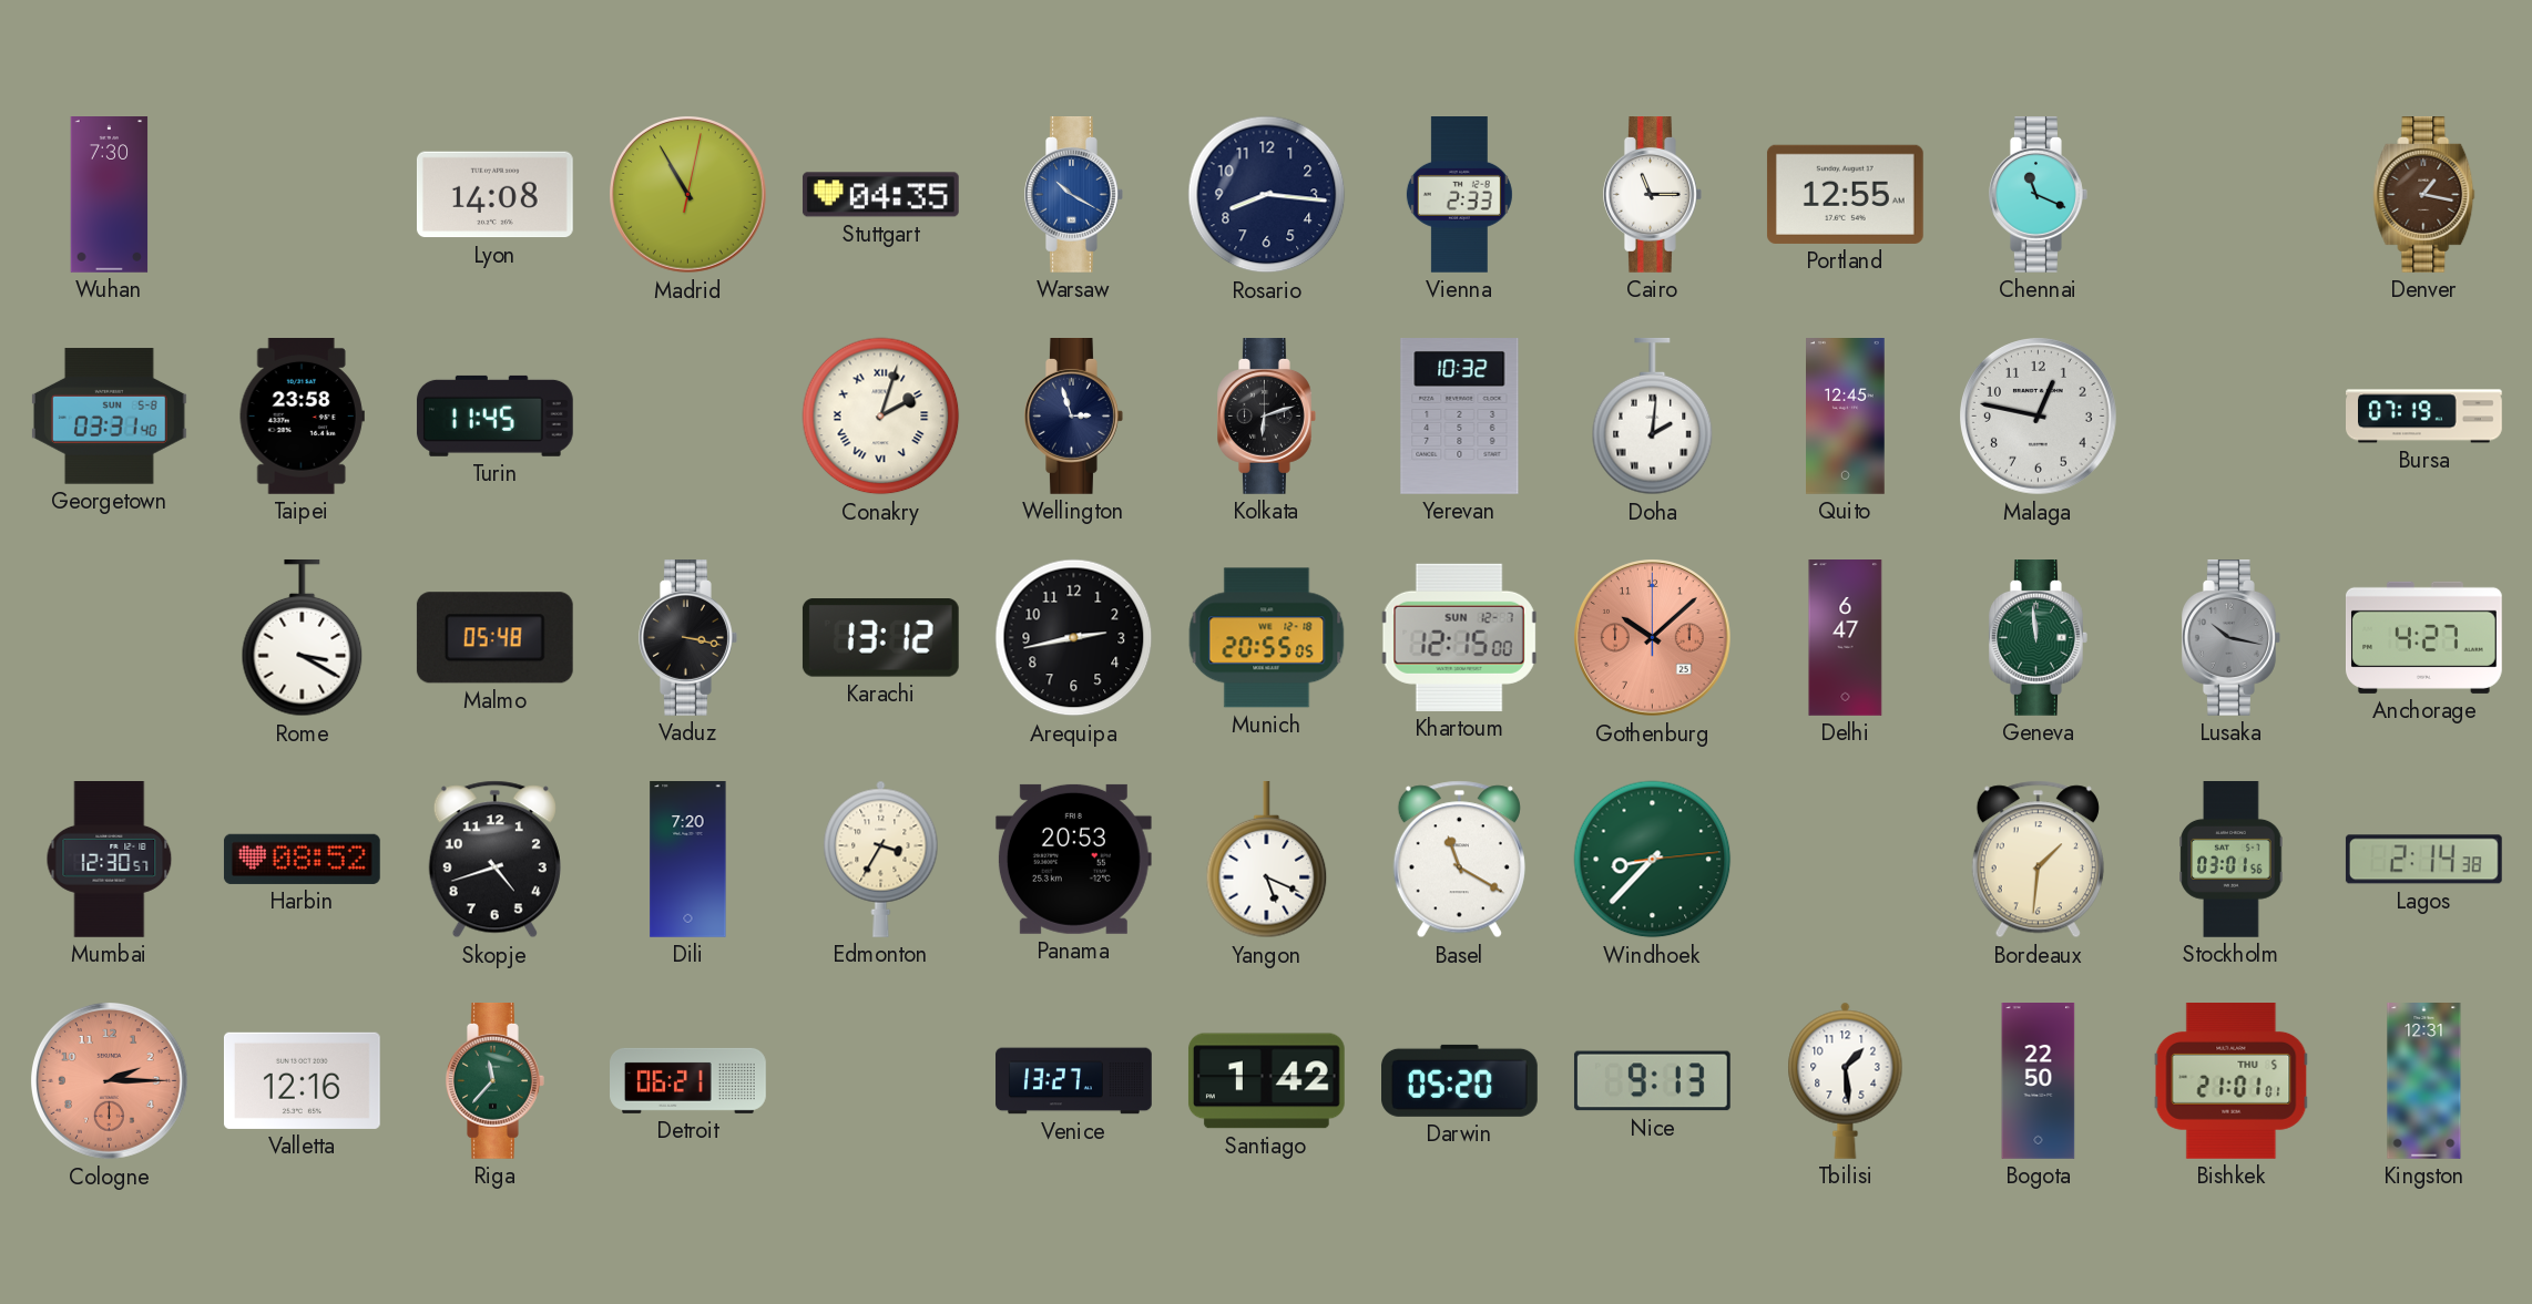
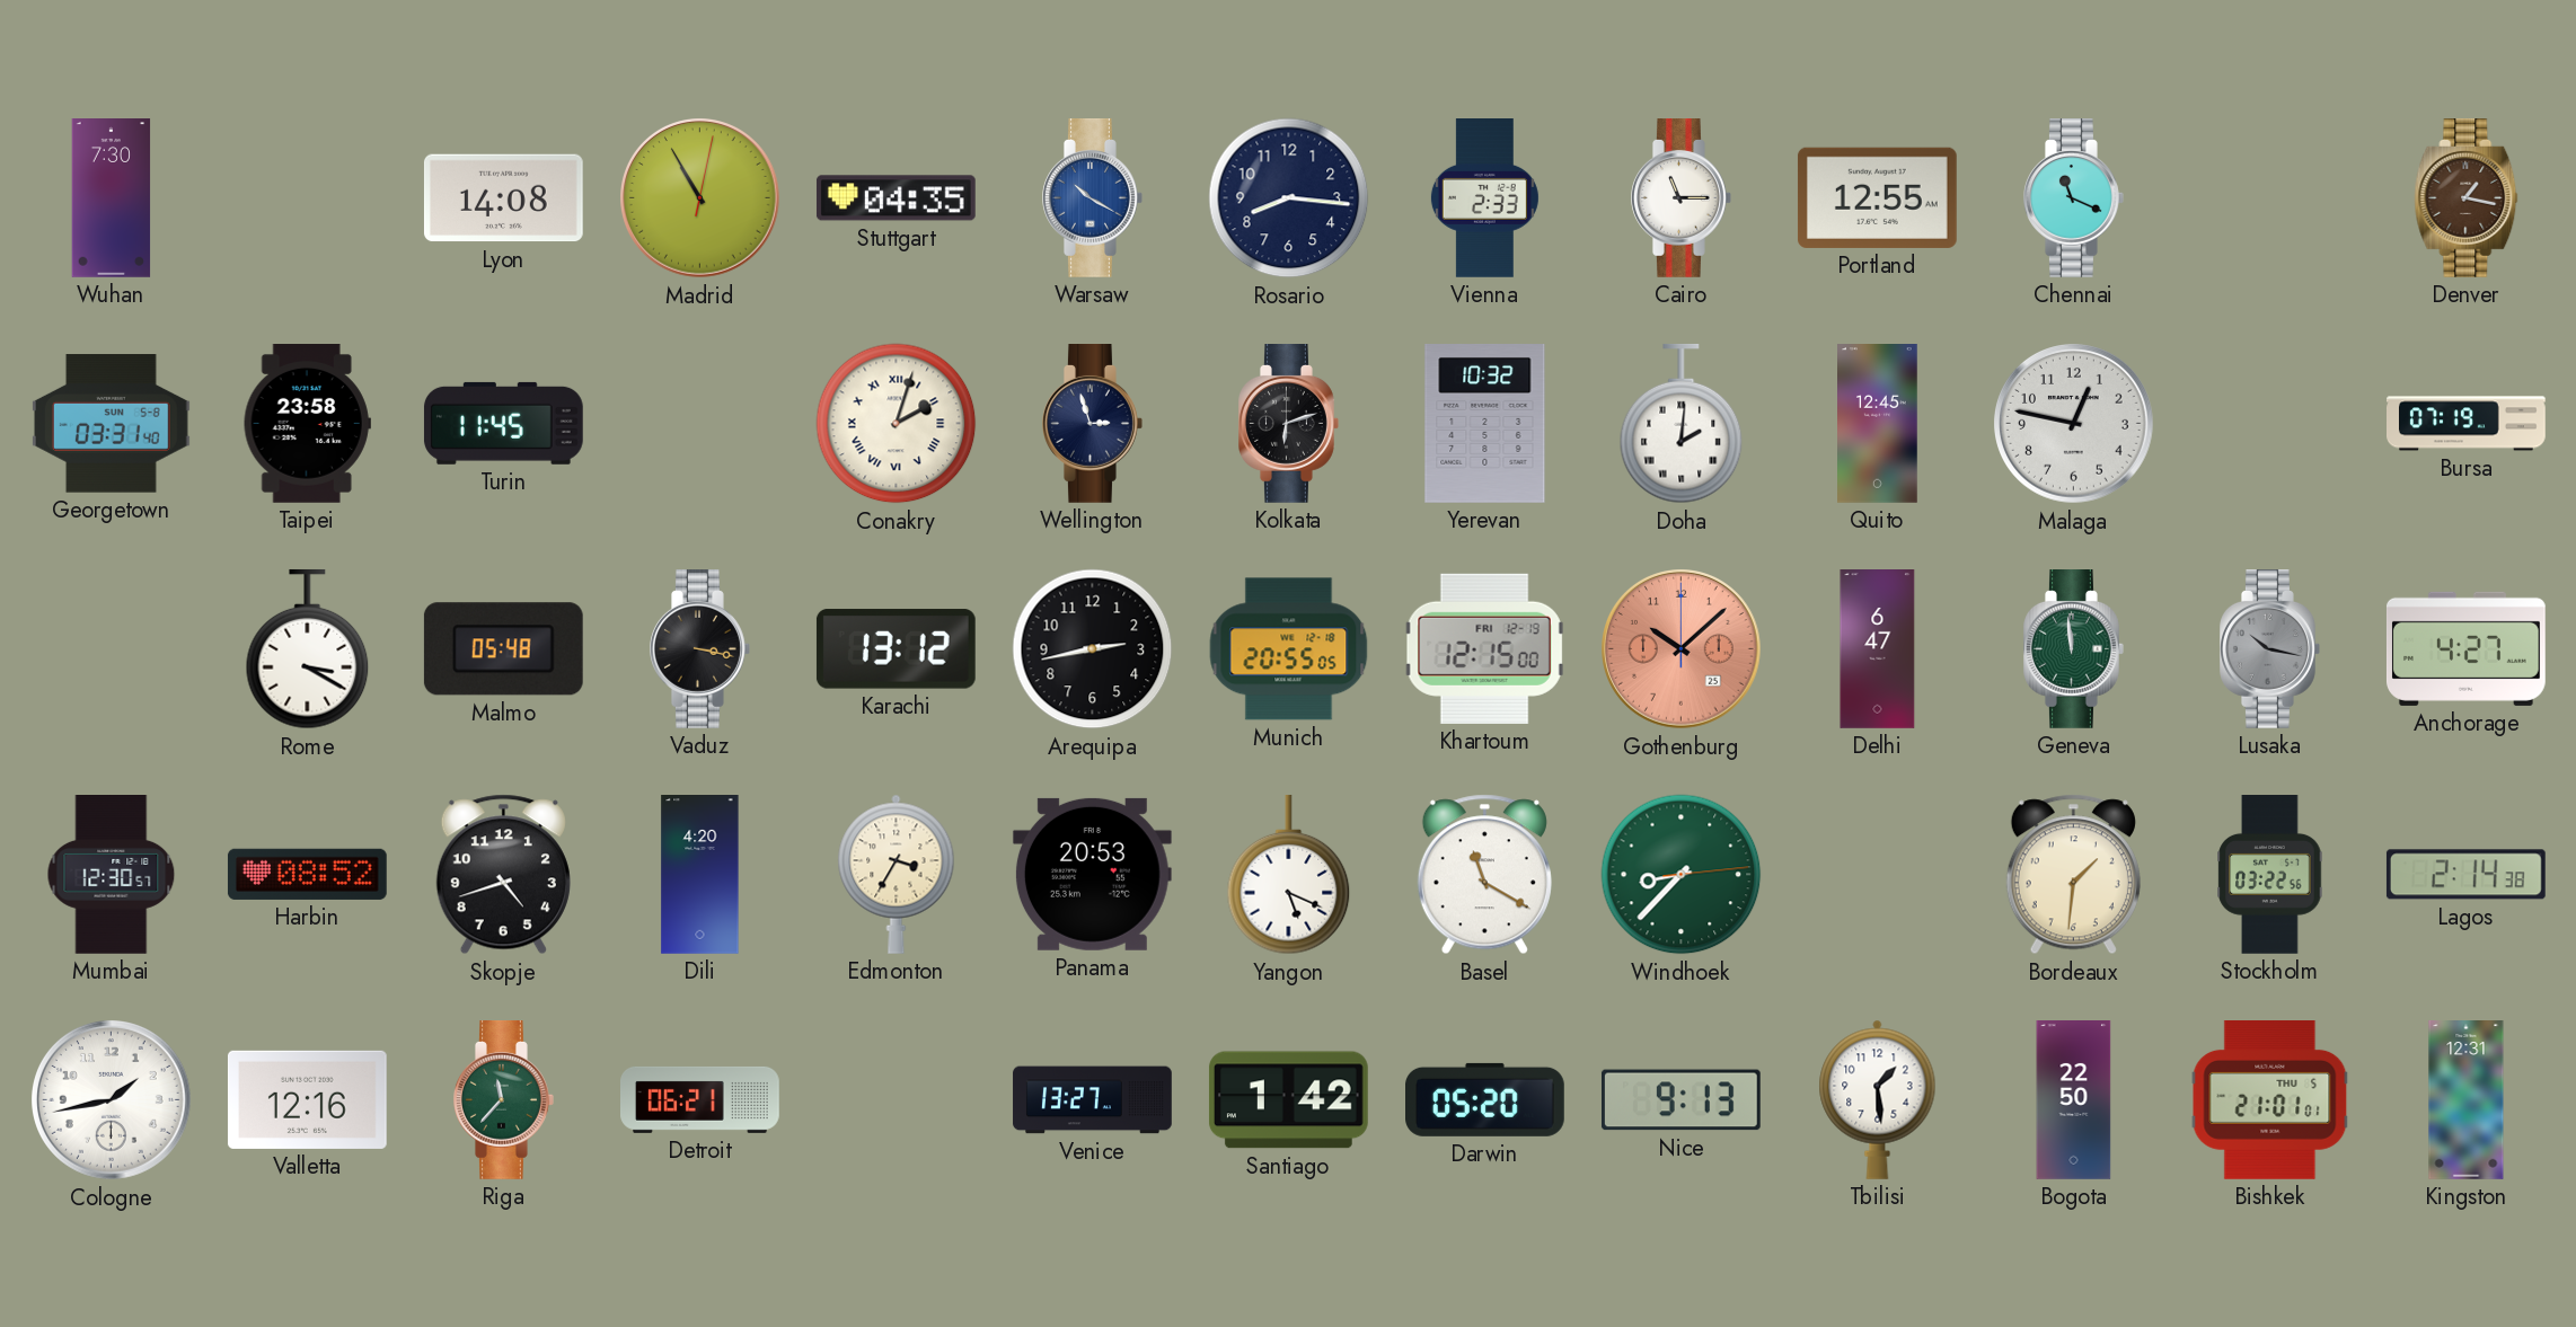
Khartoum date: SUN 12-7 -> FRI 12-19 (1484, 648)
Dili: 7:20 -> 4:20 (700, 875)
Stockholm: 03:01 -> 03:22 (2270, 875)
Cologne: 2:15 -> 1:43 (112, 1100)
Cologne dial: salmon -> white (112, 1100)
